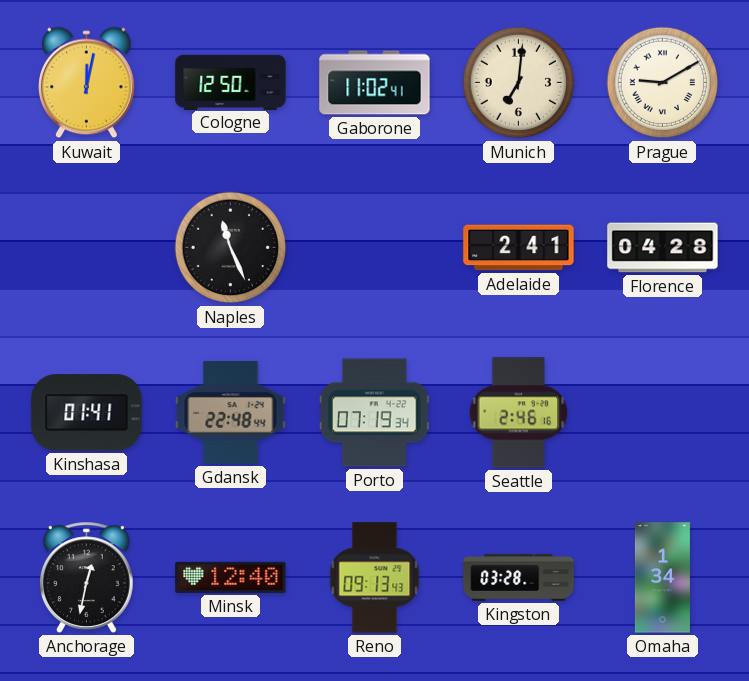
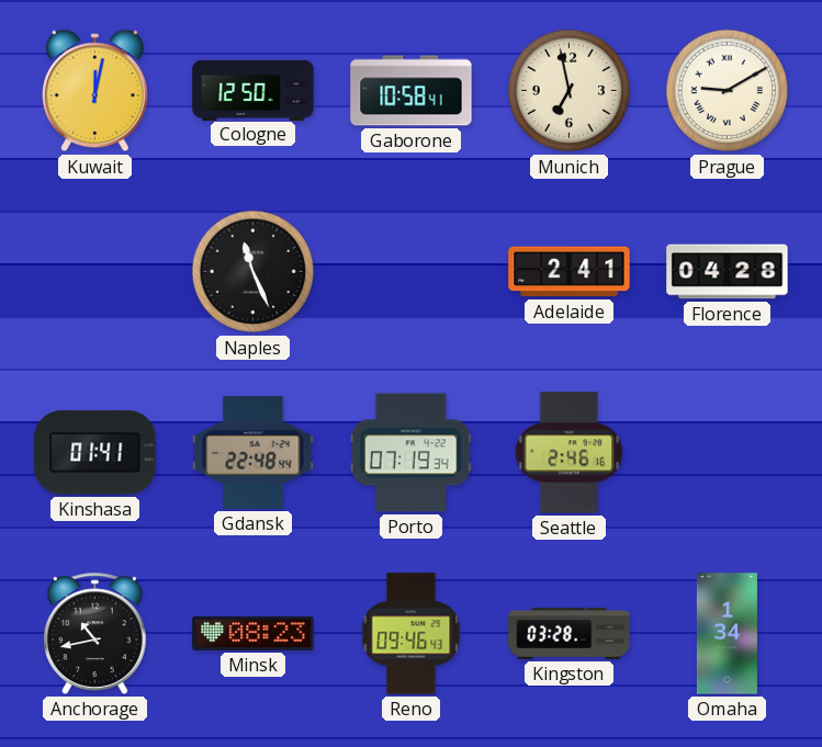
Gaborone: 11:02 -> 10:58 (412, 91)
Munich: 7:01 -> 6:58 (570, 91)
Anchorage: 12:32 -> 10:43 (95, 633)
Minsk: 12:40 -> 08:23 (254, 633)
Reno: 09:13 -> 09:46 (412, 634)
